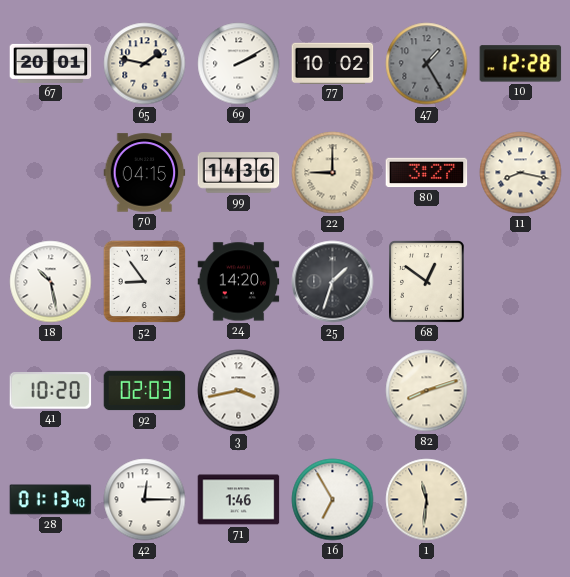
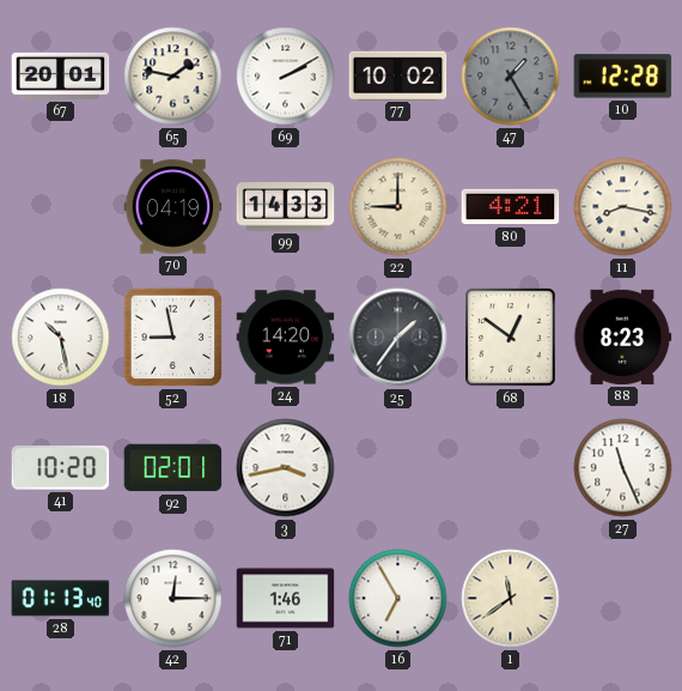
70: 04:15 -> 04:19 (173, 207)
99: 14:36 -> 14:33 (286, 207)
80: 3:27 -> 4:21 (511, 207)
52: 8:54 -> 8:58 (173, 338)
25: 1:33 -> 1:36 (398, 338)
88: none -> 8:23 (623, 337)
92: 02:03 -> 02:01 (173, 468)
82: 8:12 -> none (427, 391)
27: none -> 11:26 (623, 468)
1: 11:31 -> 11:39 (511, 599)
